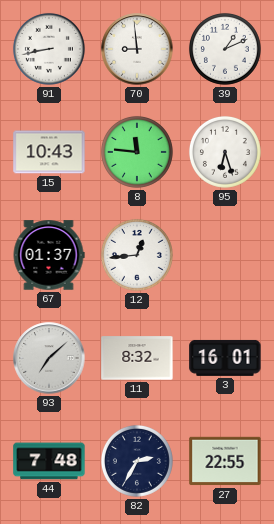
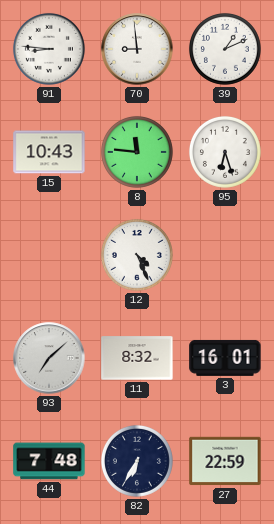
91: 8:43 -> 8:46 (49, 49)
67: 01:37 -> none (49, 255)
12: 12:44 -> 4:26 (137, 255)
82: 2:35 -> 6:35 (137, 461)
27: 22:55 -> 22:59 (225, 461)
